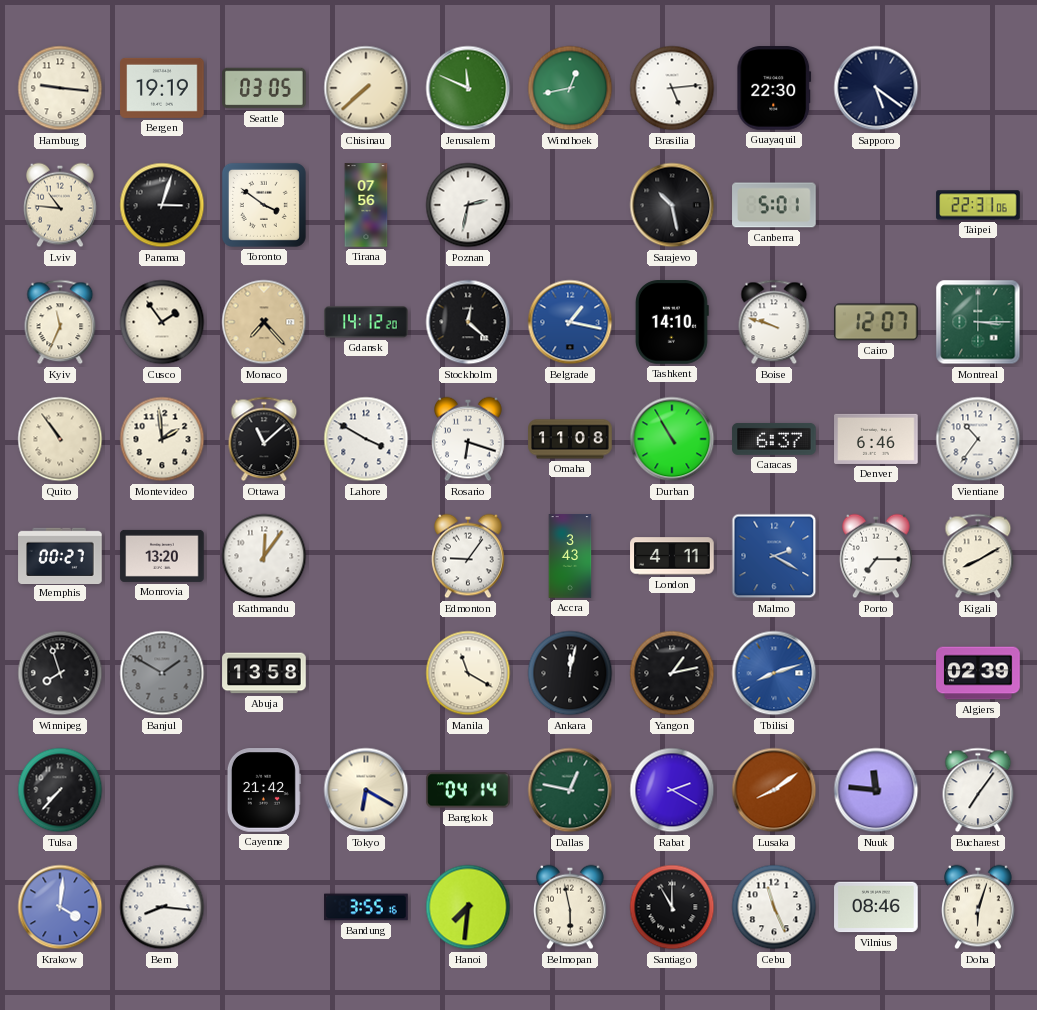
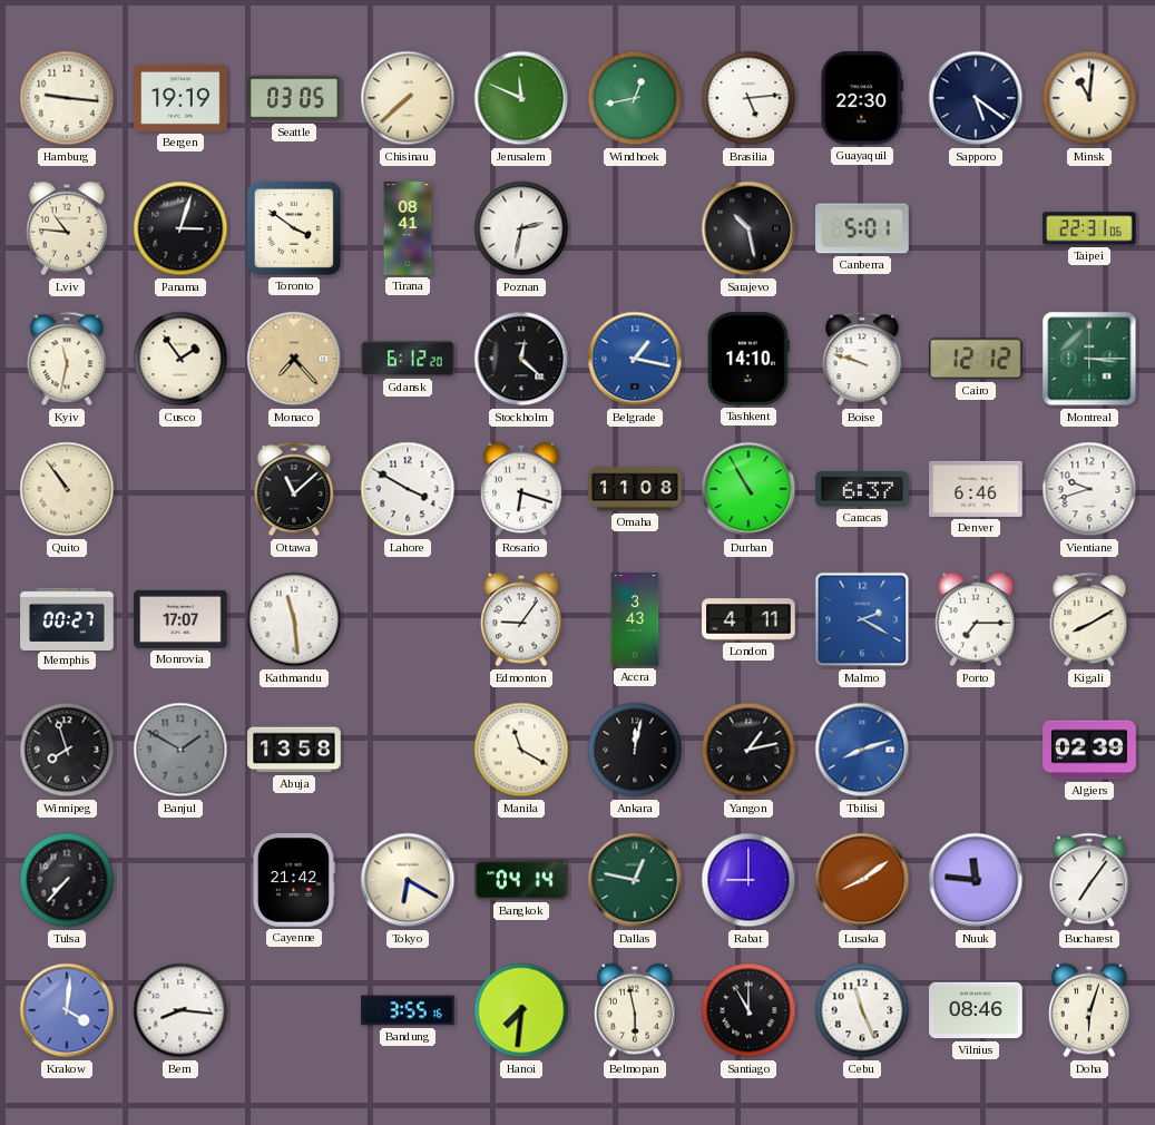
Minsk: none -> 11:01 (1089, 98)
Tirana: 07:56 -> 08:41 (408, 228)
Kyiv: 11:34 -> 11:32 (67, 359)
Gdansk: 14:12 -> 6:12 (408, 359)
Cairo: 12:07 -> 12:12 (977, 359)
Montevideo: 1:59 -> none (162, 439)
Vientiane: 10:36 -> 9:42 (1089, 489)
Monrovia: 13:20 -> 17:07 (180, 619)
Kathmandu: 12:06 -> 11:29 (294, 619)
Rabat: 2:20 -> 9:00 (748, 880)
